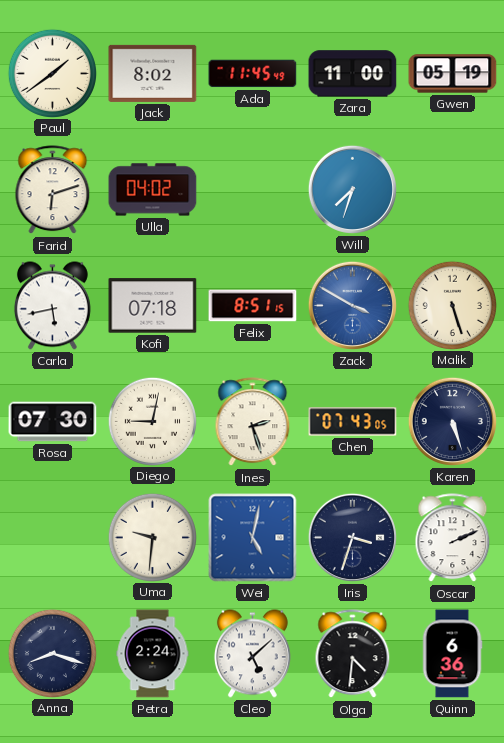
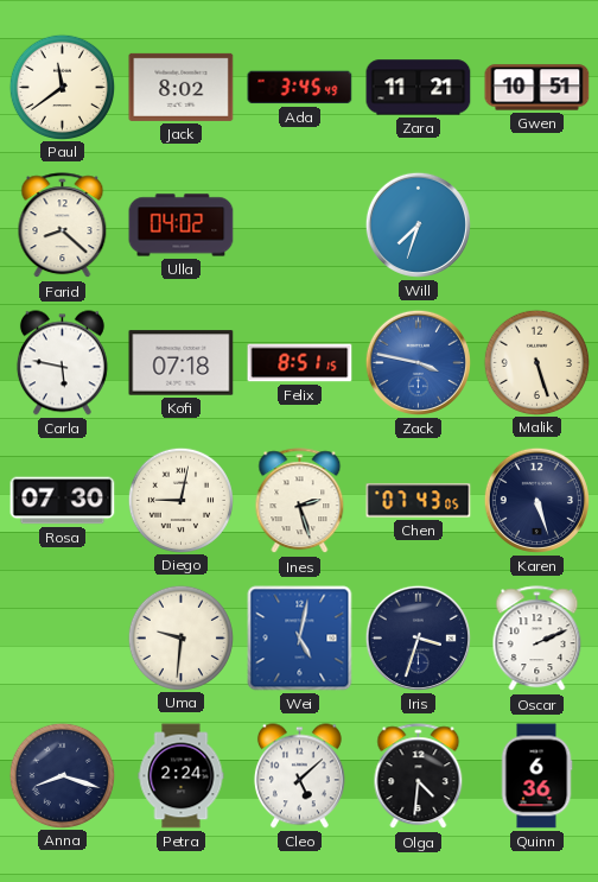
Paul: 1:39 -> 11:39 (62, 87)
Ada: 11:45 -> 3:45 (300, 88)
Zara: 11:00 -> 11:21 (419, 88)
Gwen: 05:19 -> 10:51 (537, 88)
Farid: 6:12 -> 8:22 (63, 226)
Carla: 5:43 -> 5:47 (62, 363)
Zack: 3:50 -> 3:47 (418, 362)
